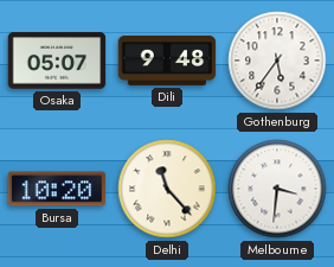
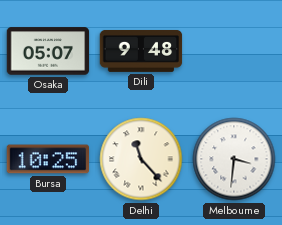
Gothenburg: 5:36 -> none (277, 61)
Bursa: 10:20 -> 10:25 (48, 159)
